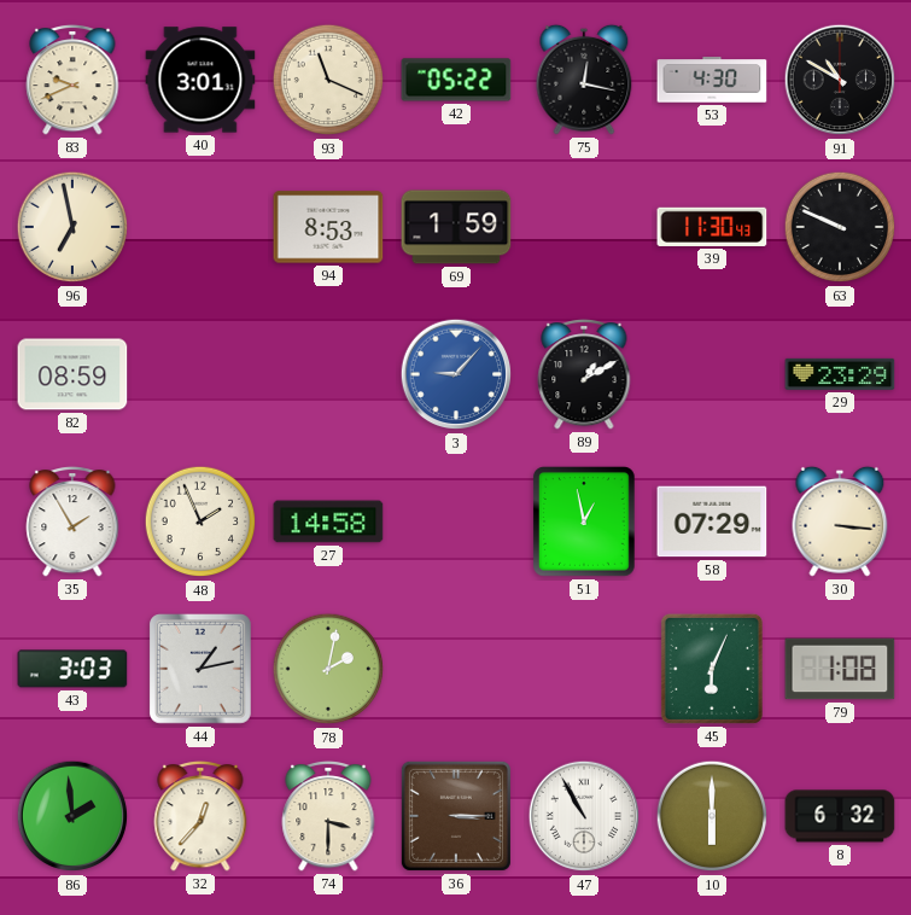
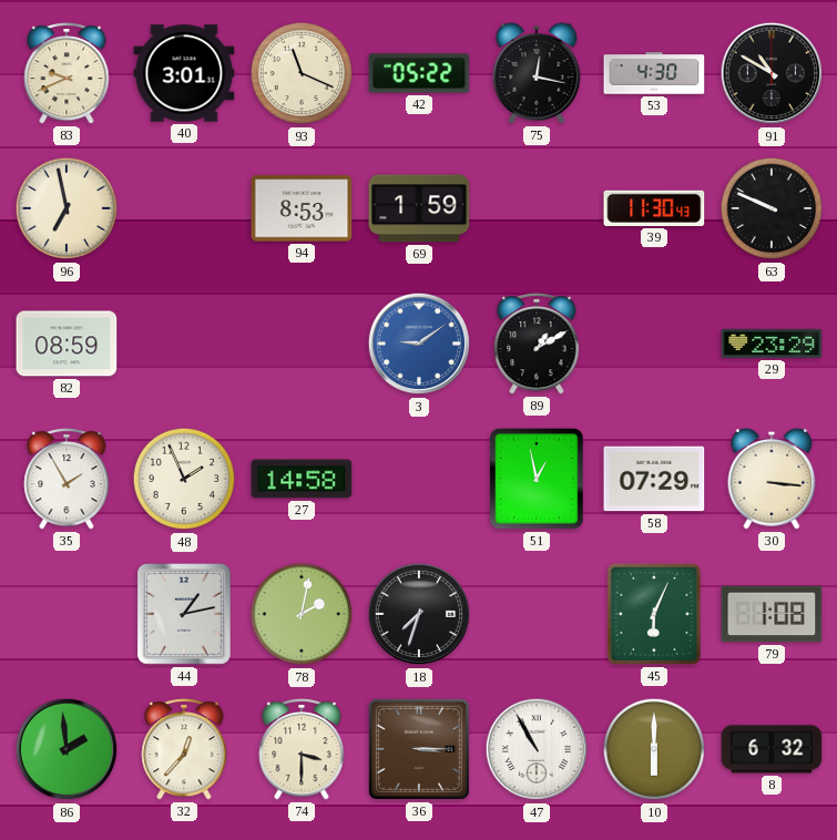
3: 9:07 -> 9:09 (419, 344)
43: 3:03 -> none (72, 669)
18: none -> 7:33 (419, 614)
